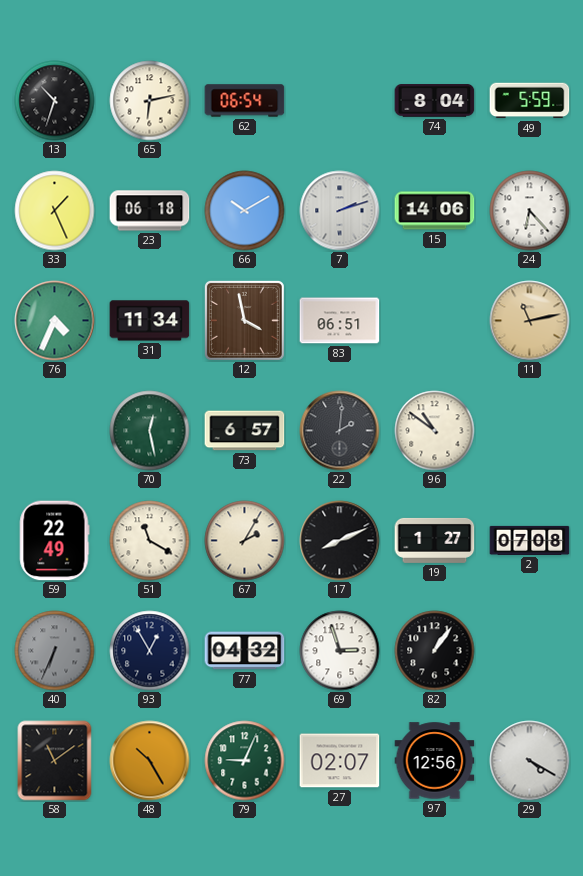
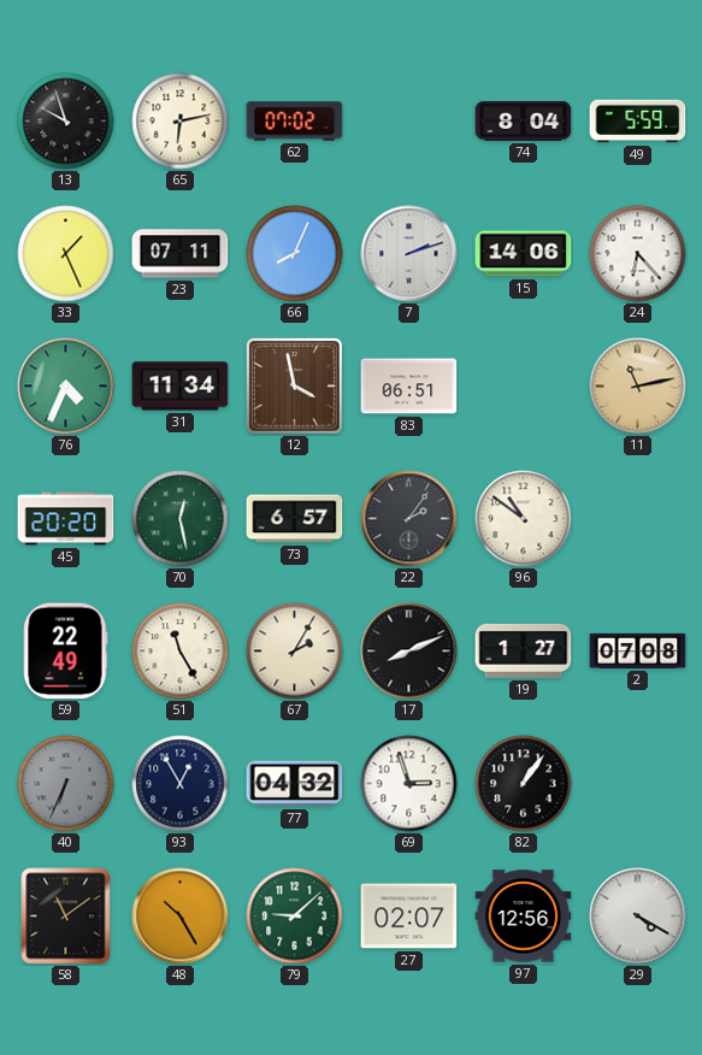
13: 10:33 -> 9:57 (66, 122)
62: 06:54 -> 07:02 (295, 122)
23: 06:18 -> 07:11 (181, 254)
66: 10:10 -> 8:04 (295, 254)
45: none -> 20:20 (66, 519)
22: 2:01 -> 2:06 (409, 519)
51: 11:20 -> 11:25 (181, 652)
79: 9:04 -> 9:08 (295, 917)
